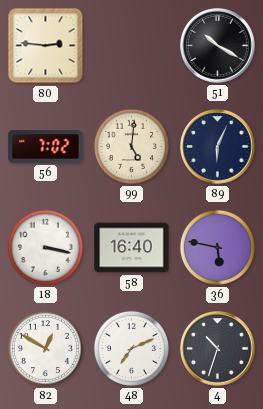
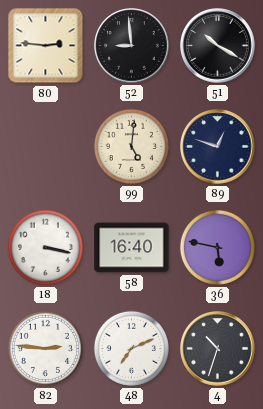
52: none -> 8:59 (132, 46)
56: 7:02 -> none (46, 147)
89: 6:04 -> 12:48 (218, 147)
82: 12:50 -> 2:46 (45, 348)
